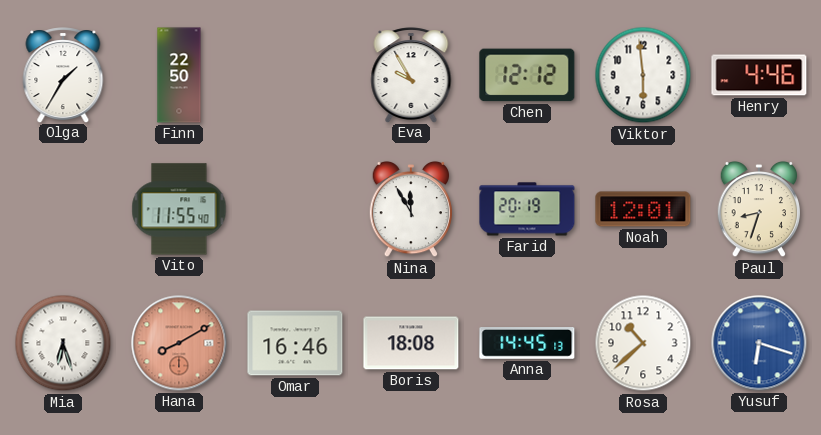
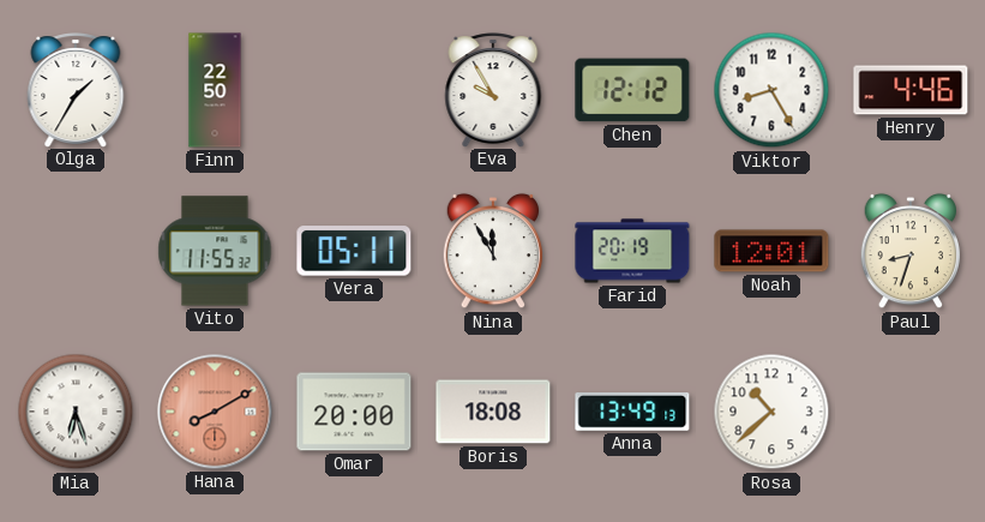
Viktor: 5:59 -> 8:25 (771, 90)
Vito: 11:55:40 -> 11:55:32 (215, 251)
Vera: none -> 05:11 (354, 251)
Omar: 16:46 -> 20:00 (354, 412)
Anna: 14:45 -> 13:49 (632, 413)
Yusuf: 6:18 -> none (759, 343)
